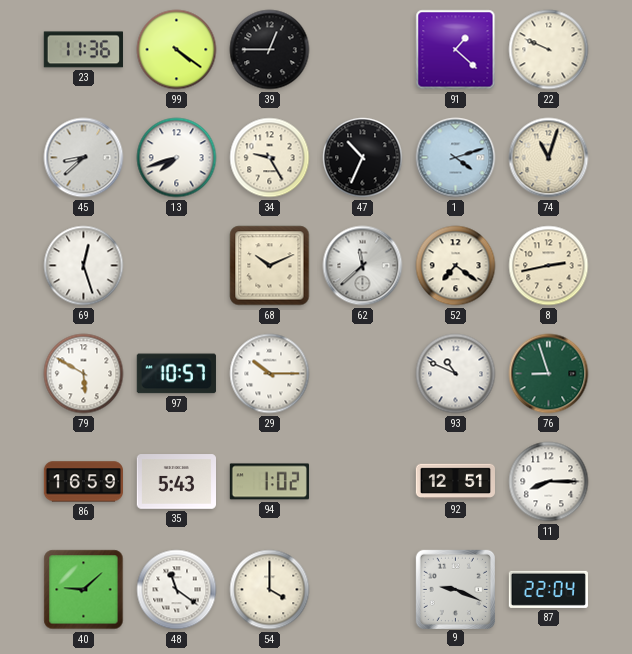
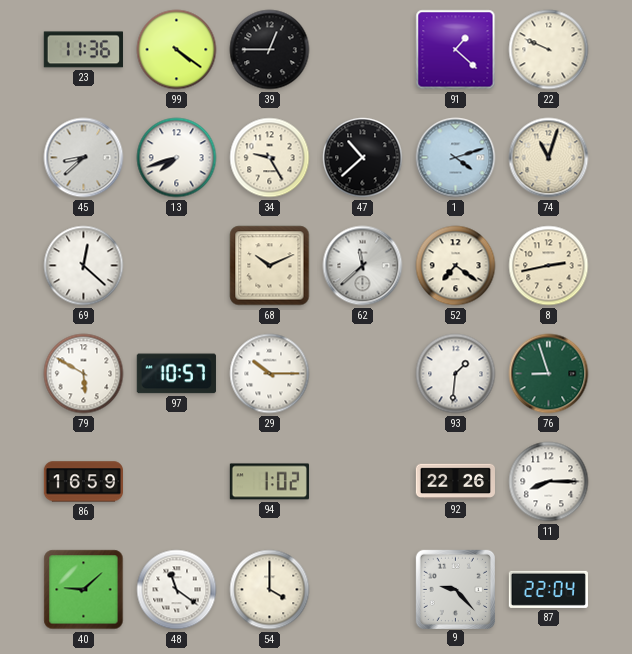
47: 10:34 -> 10:38 (363, 158)
69: 12:27 -> 12:22 (84, 266)
93: 10:49 -> 1:31 (456, 374)
35: 5:43 -> none (176, 482)
92: 12:51 -> 22:26 (455, 482)
9: 9:19 -> 9:23 (455, 589)
